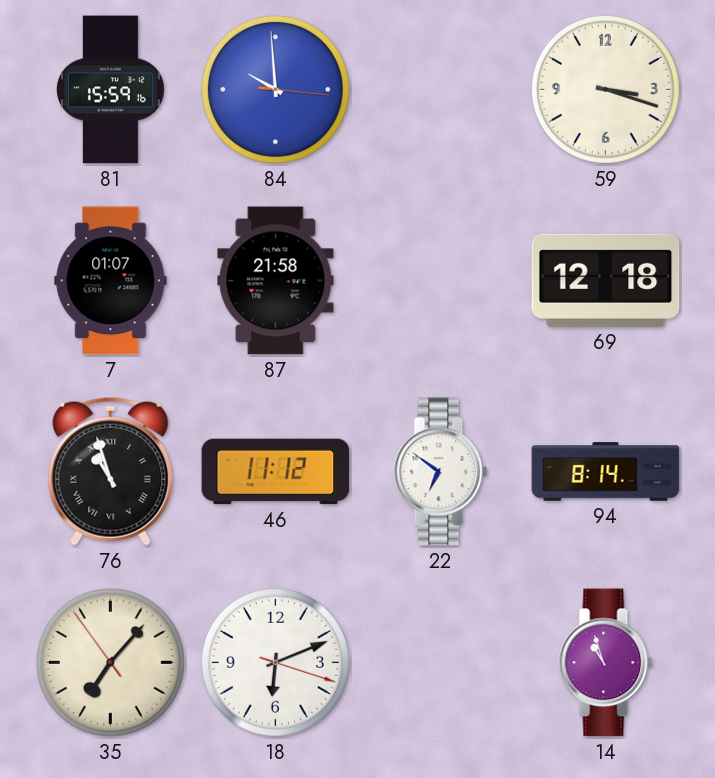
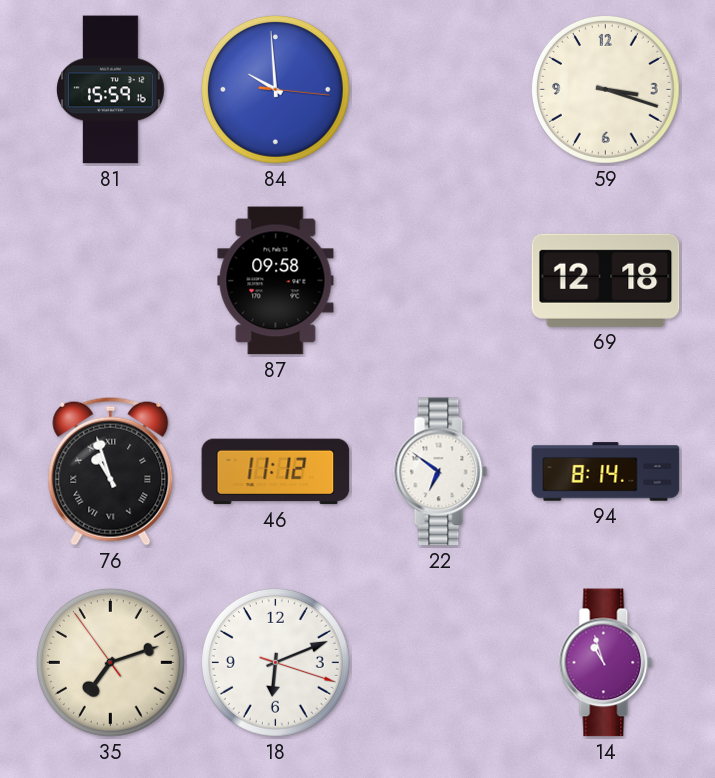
7: 01:07 -> none (111, 281)
87: 21:58 -> 09:58 (276, 281)
35: 7:06 -> 7:11 (110, 662)
